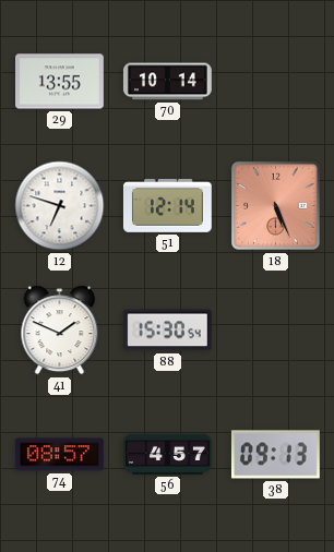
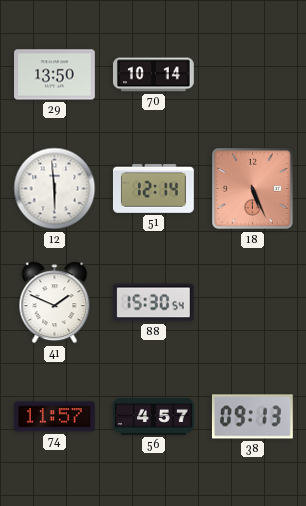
29: 13:55 -> 13:50 (55, 75)
12: 6:48 -> 5:59 (55, 189)
74: 08:57 -> 11:57 (54, 417)
